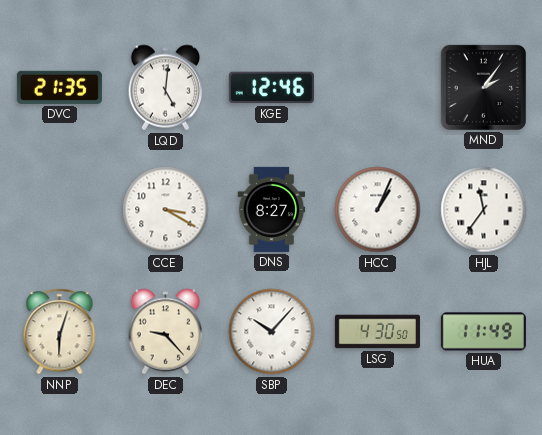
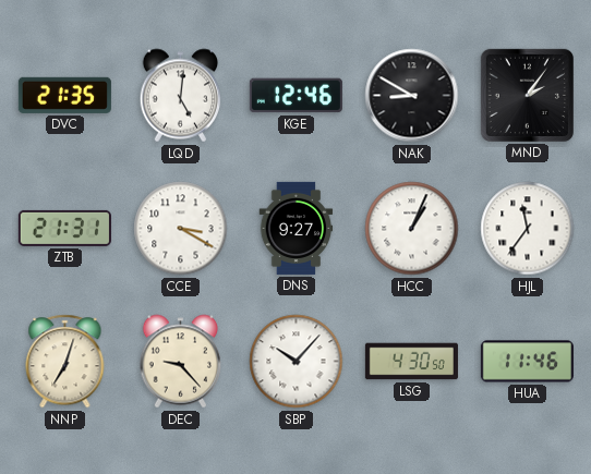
NAK: none -> 8:50 (412, 96)
ZTB: none -> 21:31 (64, 228)
DNS: 8:27 -> 9:27 (297, 228)
NNP: 6:03 -> 7:03 (65, 362)
HUA: 11:49 -> 11:46 (527, 362)
